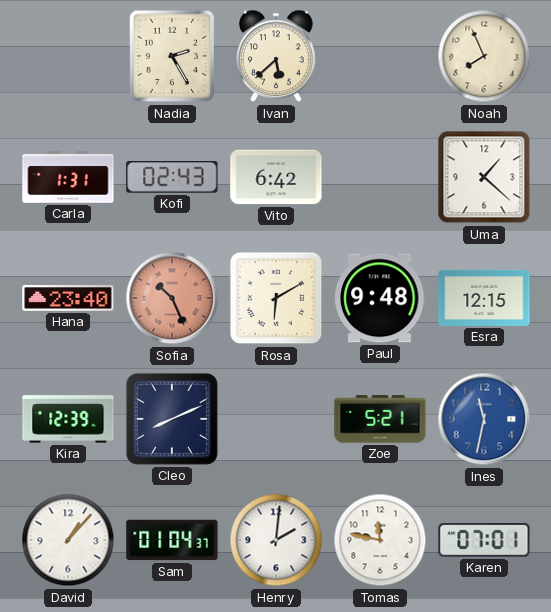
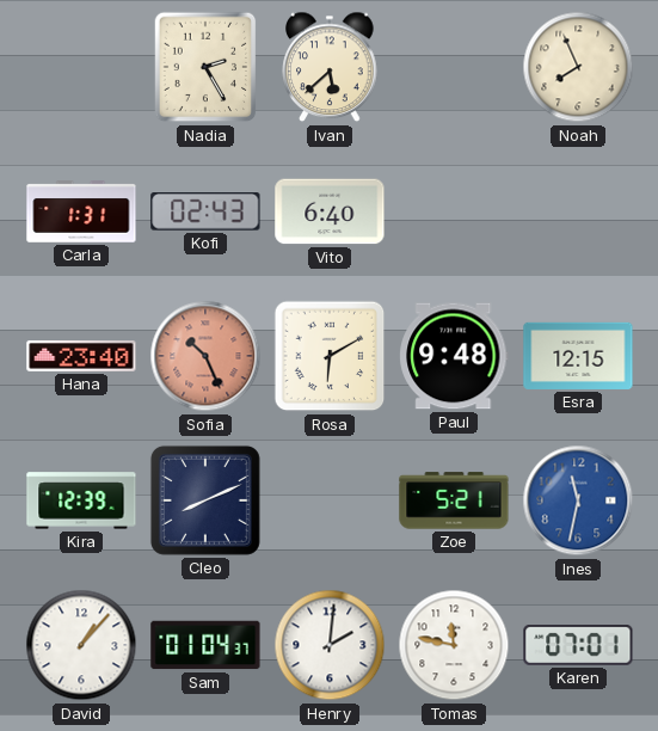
Vito: 6:42 -> 6:40 (330, 211)
Uma: 1:22 -> none (484, 177)
